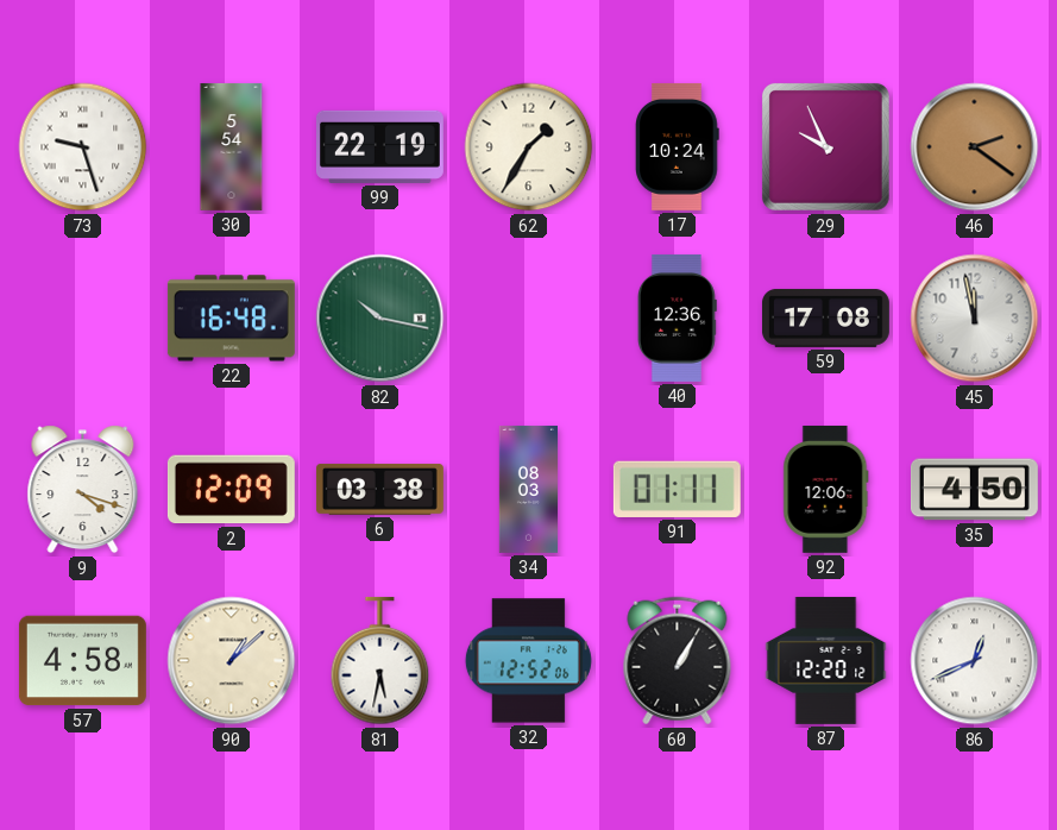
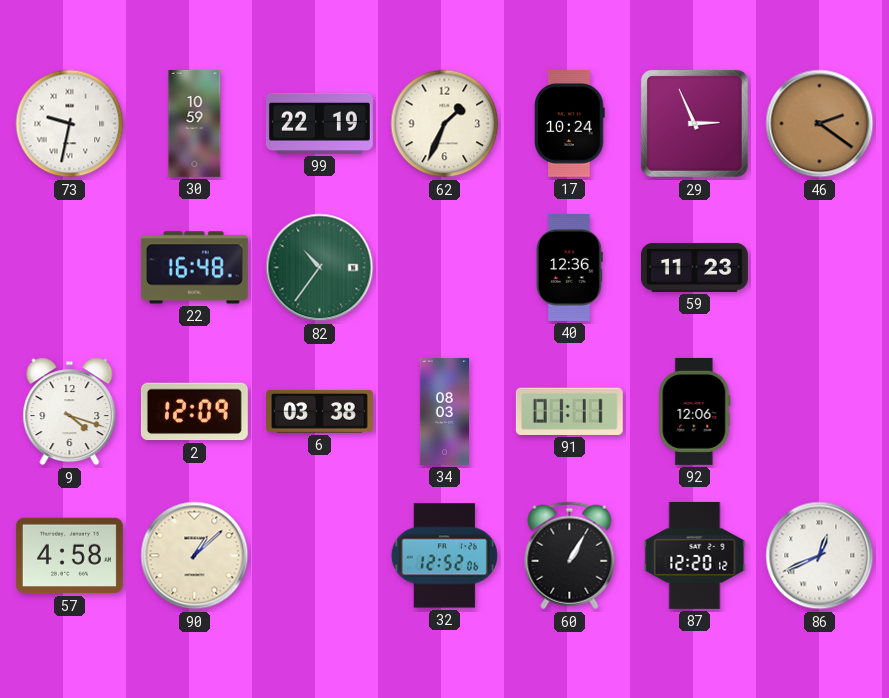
73: 9:27 -> 9:32 (70, 124)
30: 5:54 -> 10:59 (195, 123)
62: 1:35 -> 1:34 (445, 124)
29: 9:56 -> 2:56 (694, 123)
82: 10:17 -> 10:36 (320, 268)
59: 17:08 -> 11:23 (694, 267)
45: 11:58 -> none (975, 319)
35: 4:50 -> none (974, 490)
81: 5:32 -> none (380, 661)
